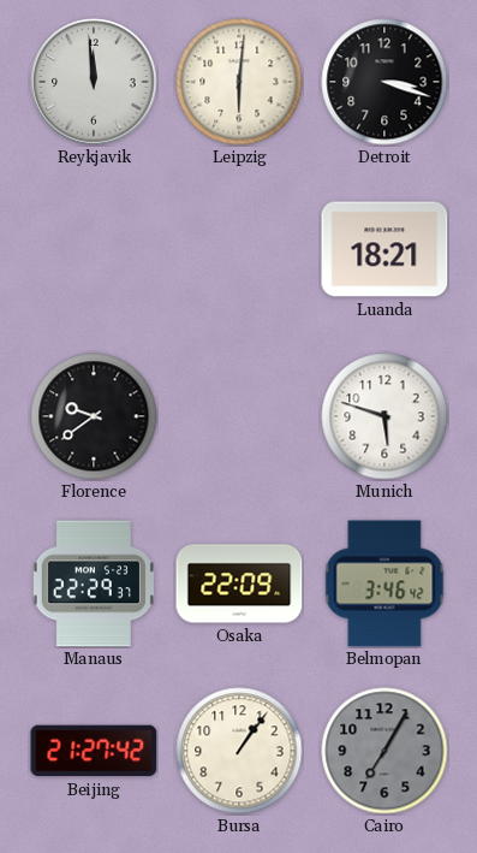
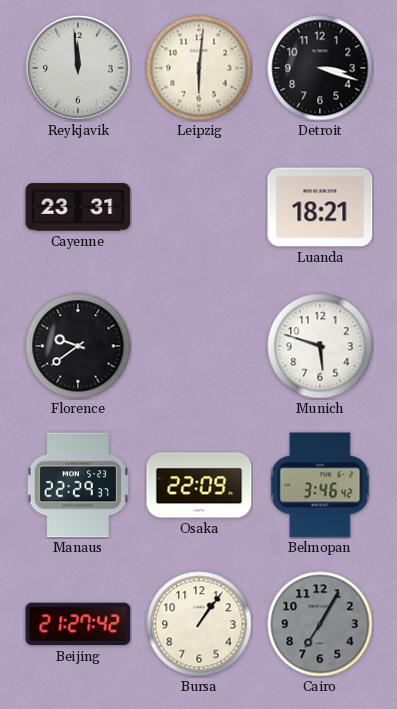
Cayenne: none -> 23:31 (78, 207)
